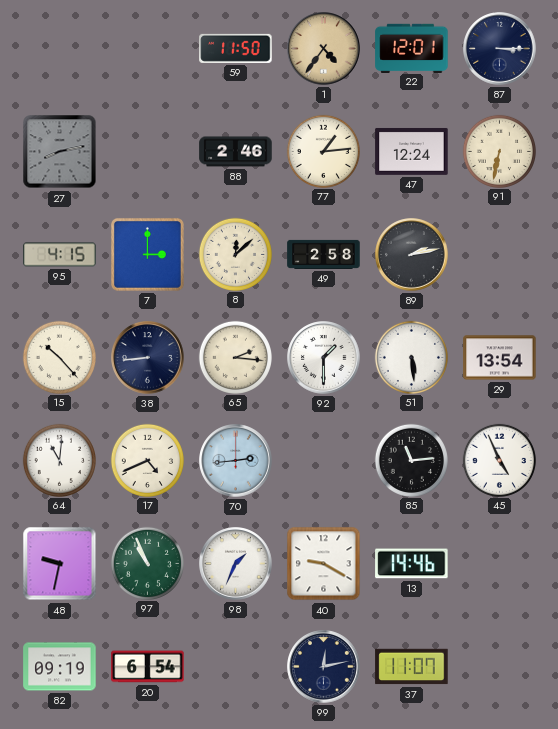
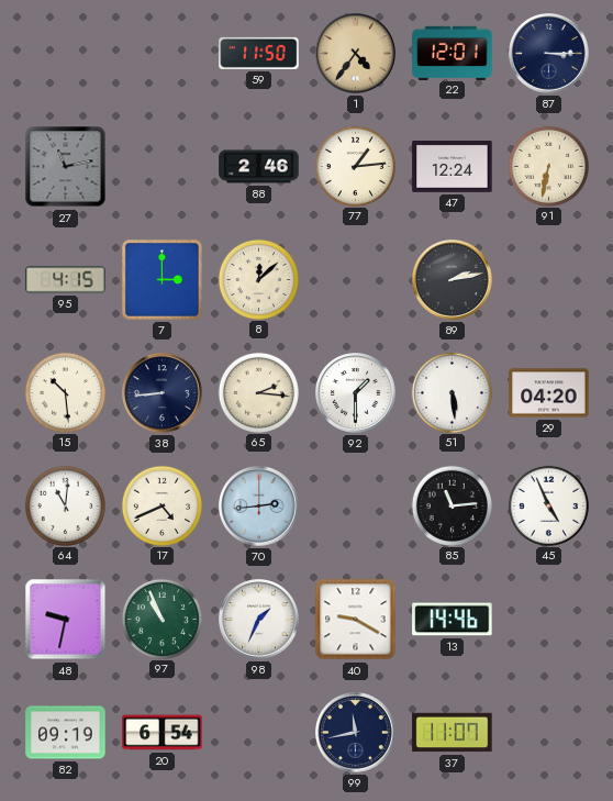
27: 8:13 -> 11:13 (66, 167)
49: 2:58 -> none (324, 254)
15: 10:23 -> 10:29 (65, 392)
29: 13:54 -> 04:20 (549, 393)
99: 12:13 -> 11:43 (356, 733)
